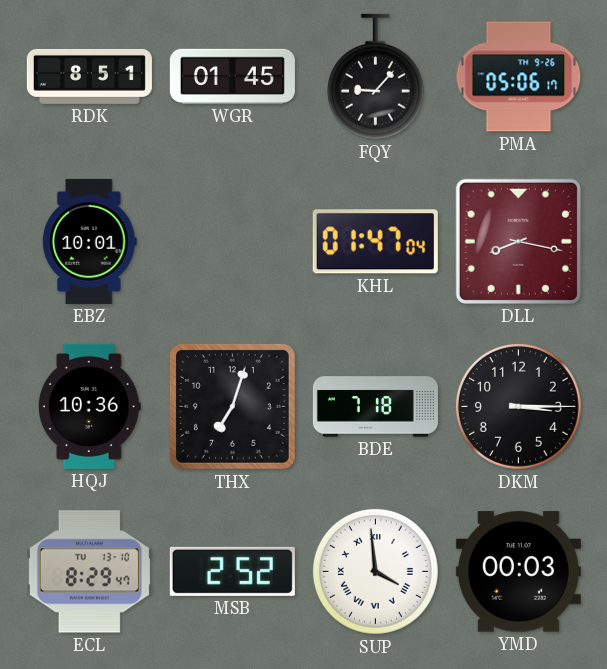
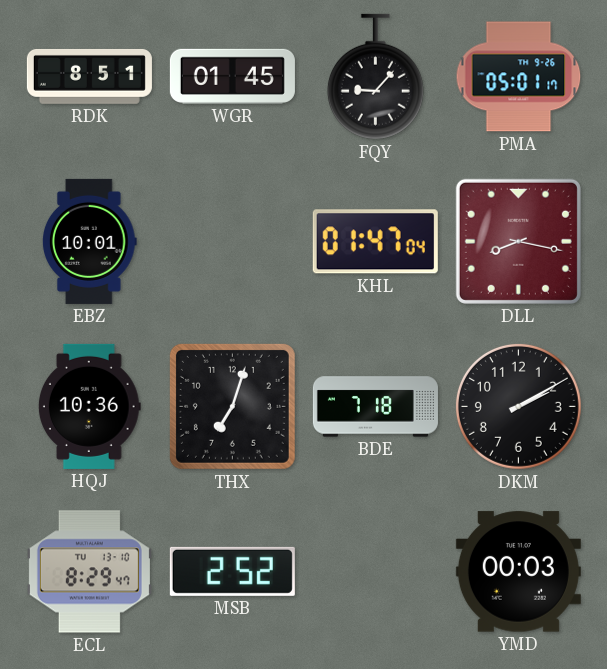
PMA: 05:06 -> 05:01 (519, 77)
DKM: 3:15 -> 2:10 (518, 406)
SUP: 3:59 -> none (375, 571)
